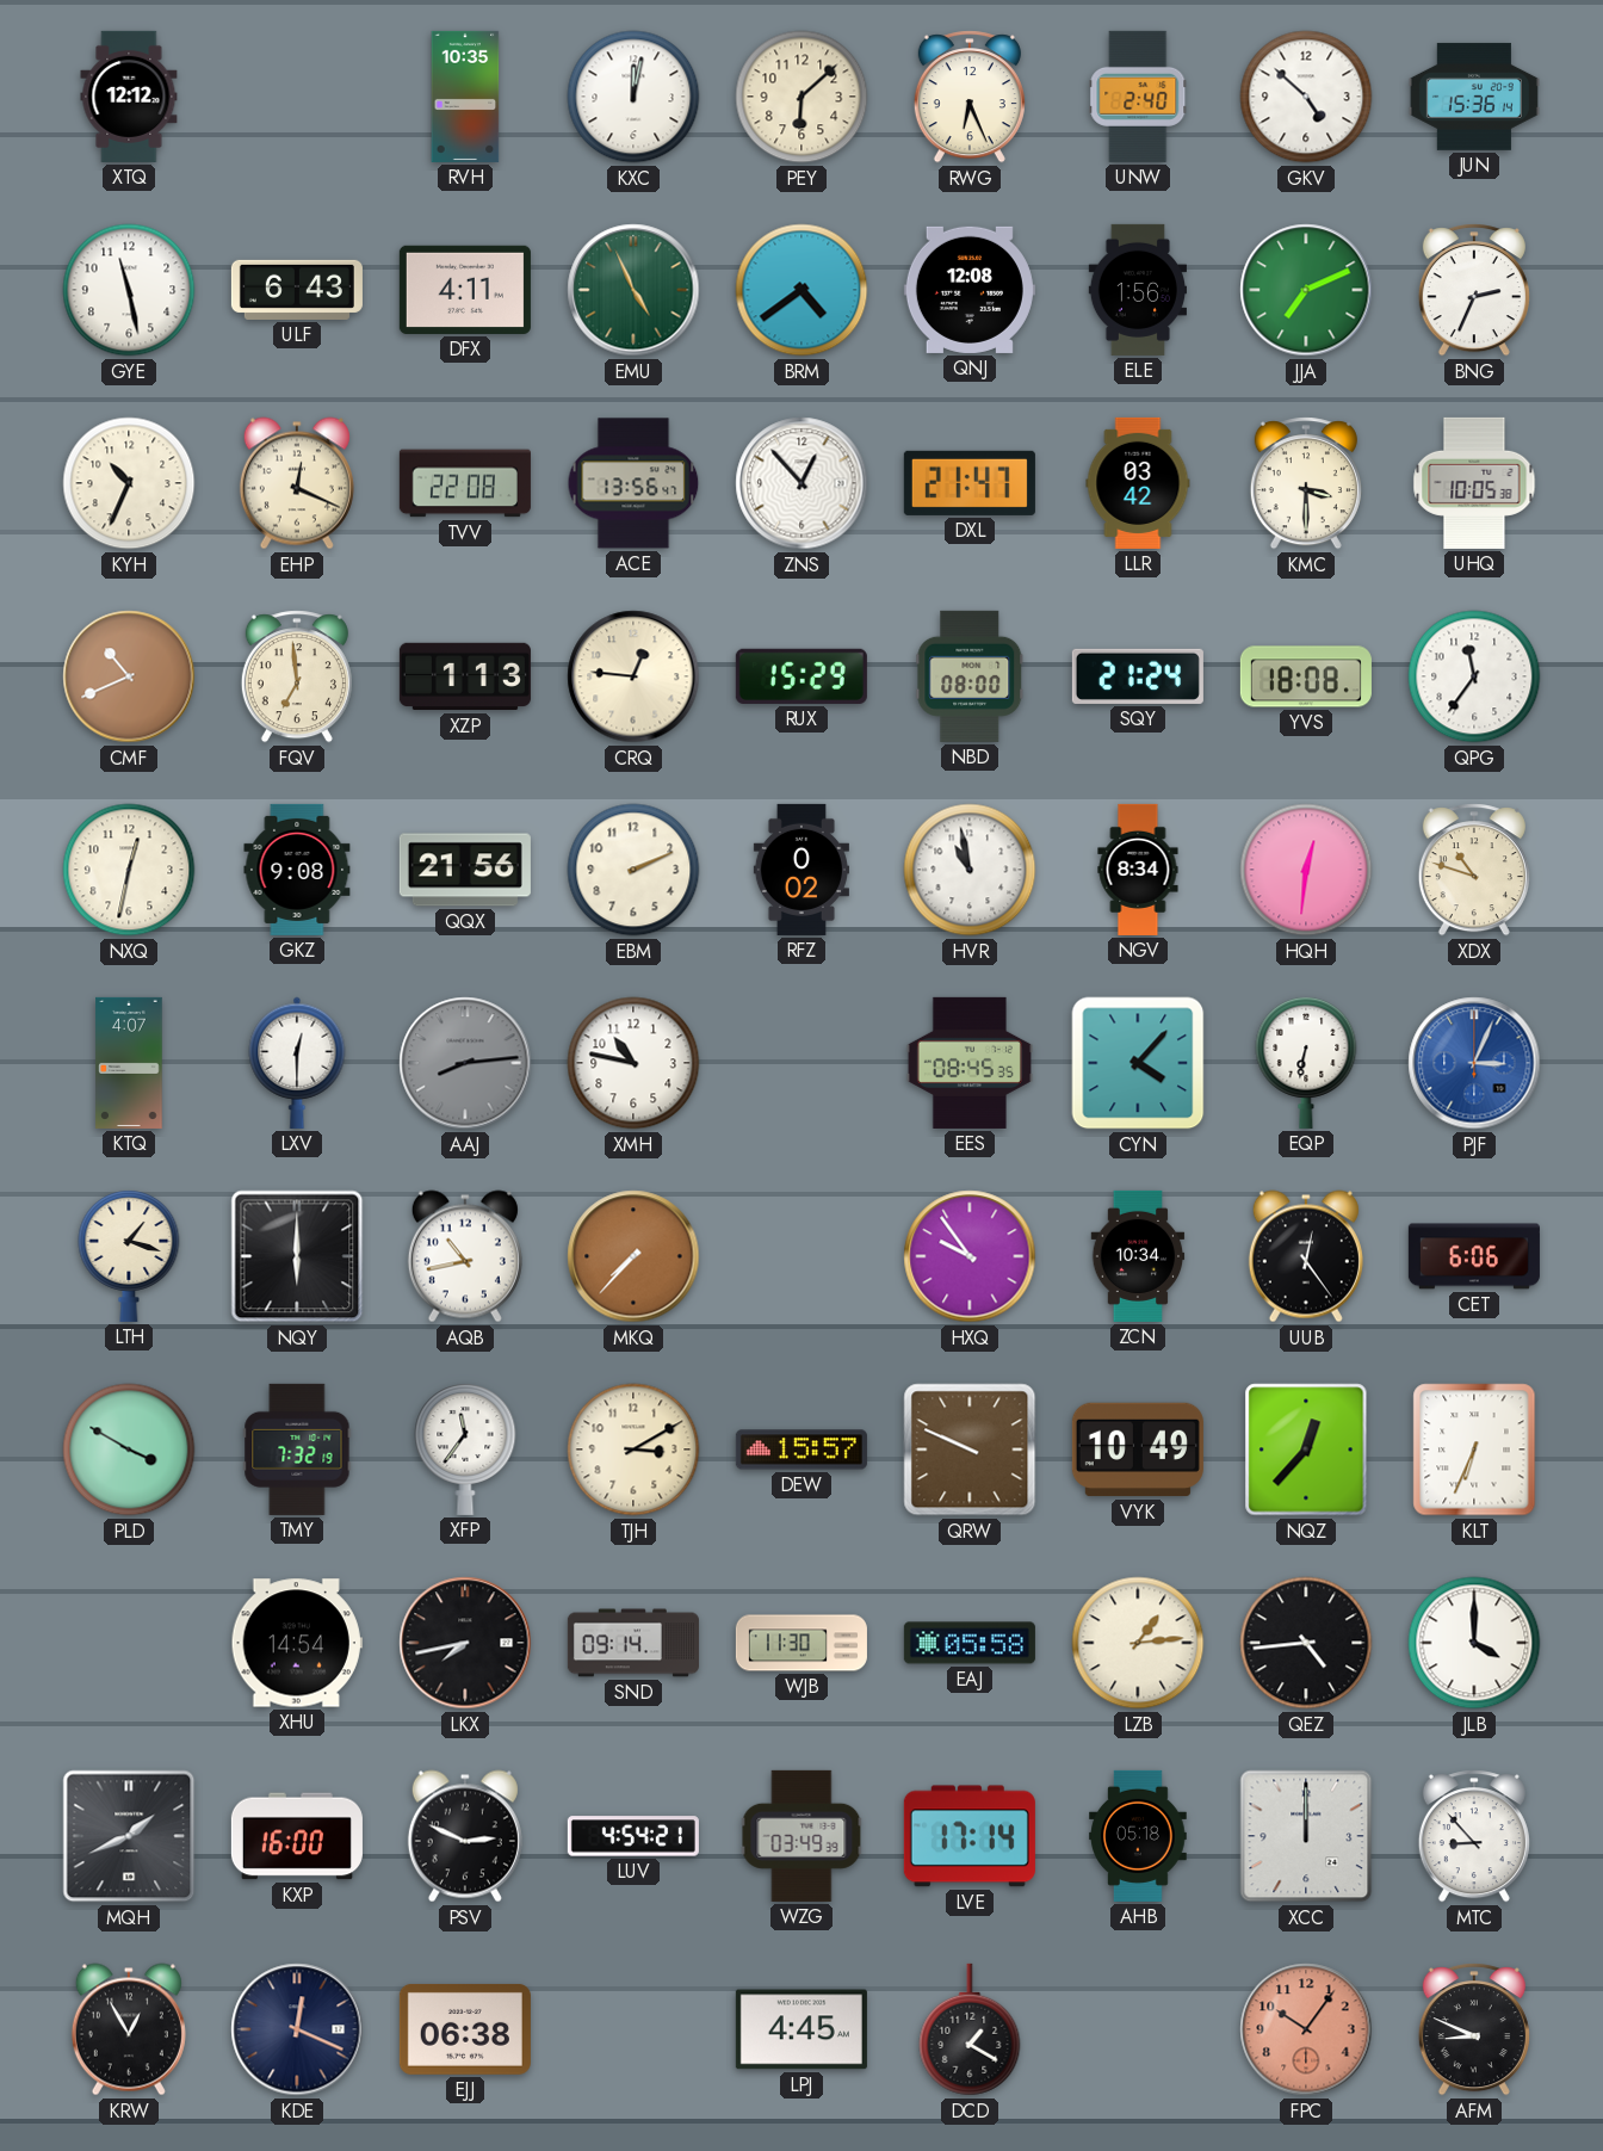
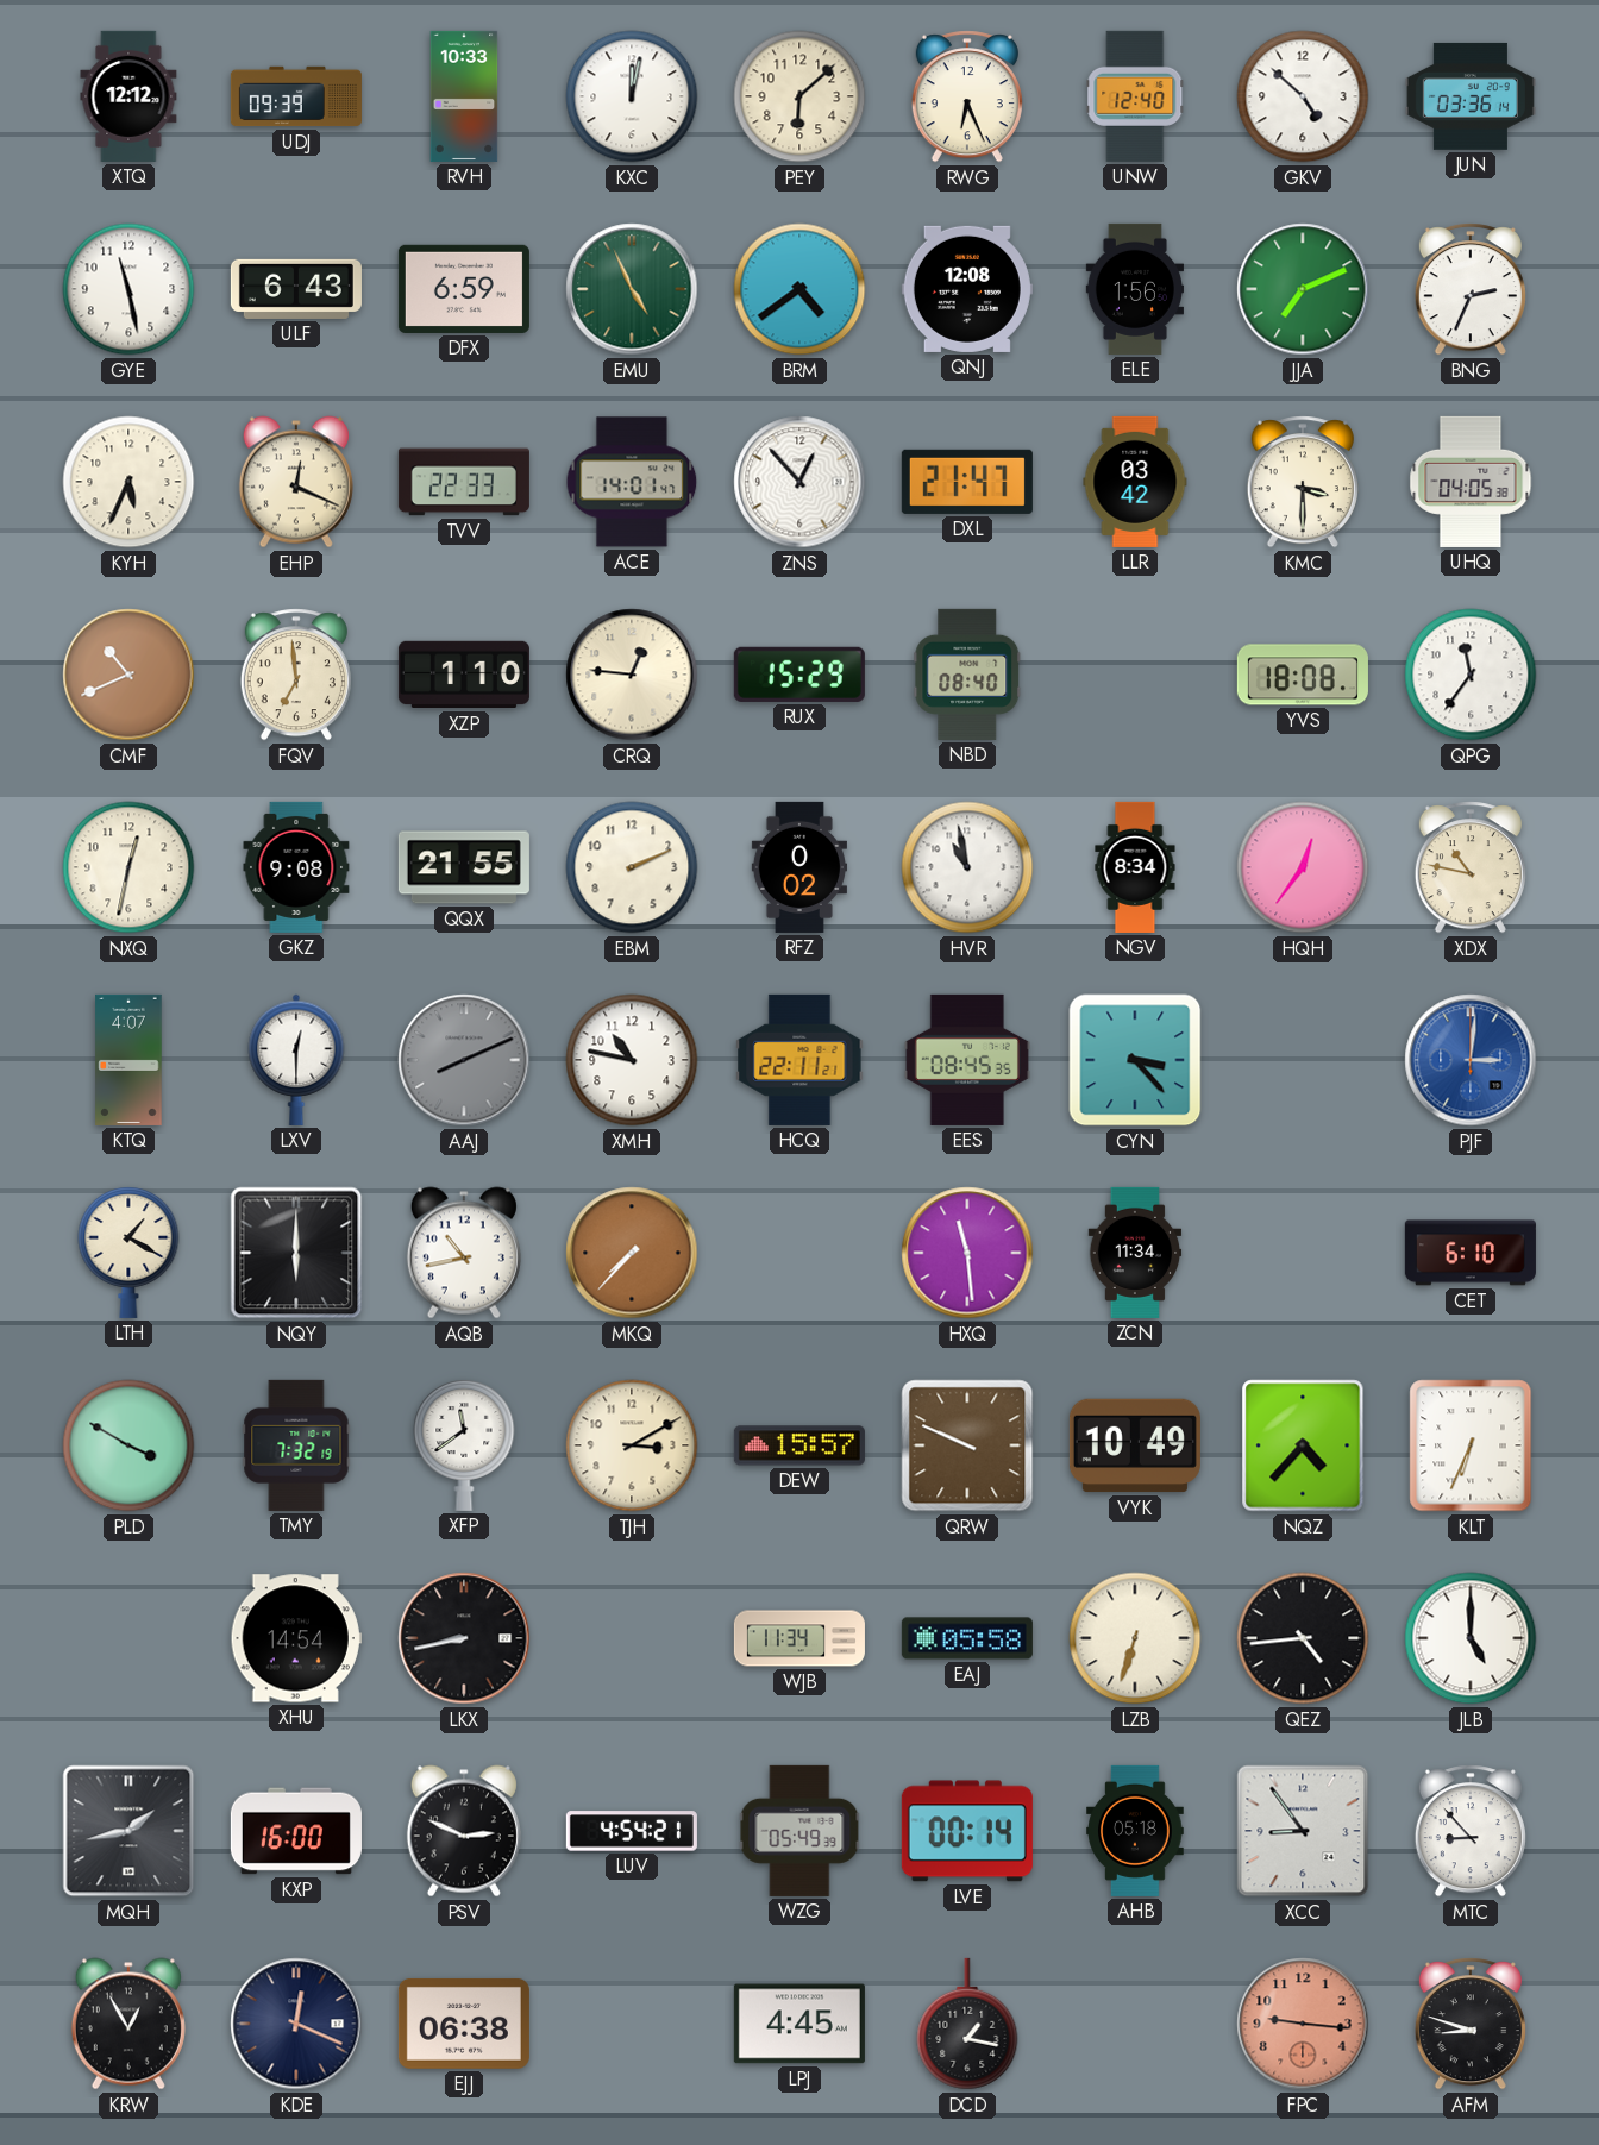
UDJ: none -> 09:39 (296, 96)
RVH: 10:35 -> 10:33 (464, 96)
UNW: 2:40 -> 12:40 (1135, 96)
JUN: 15:36 -> 03:36 (1471, 96)
DFX: 4:11 -> 6:59 (464, 289)
KYH: 10:34 -> 5:34 (128, 482)
TVV: 22:08 -> 22:33 (464, 482)
ACE: 13:56 -> 14:01 (632, 482)
UHQ: 10:05 -> 04:05 (1471, 482)
XZP: 1:13 -> 1:10 (464, 675)
NBD: 08:00 -> 08:40 (967, 675)
SQY: 21:24 -> none (1138, 676)
QQX: 21:56 -> 21:55 (464, 867)
HQH: 12:31 -> 12:36 (1303, 867)
XDX: 10:48 -> 10:47 (1471, 867)
AAJ: 8:14 -> 8:11 (464, 1060)
HCQ: none -> 22:11 (799, 1060)
CYN: 4:07 -> 3:23 (1135, 1060)
EQP: 6:32 -> none (1306, 1063)
PJF: 3:04 -> 3:01 (1471, 1060)
LTH: 1:18 -> 1:20 (128, 1253)
HXQ: 9:54 -> 11:29 (967, 1253)
ZCN: 10:34 -> 11:34 (1135, 1253)
UUB: 12:24 -> none (1306, 1256)
CET: 6:06 -> 6:10 (1471, 1253)
XFP: 11:36 -> 11:39 (464, 1445)
NQZ: 12:37 -> 4:37 (1303, 1445)
LKX: 7:43 -> 8:43 (464, 1638)
SND: 09:14 -> none (633, 1643)
WJB: 11:30 -> 11:34 (799, 1638)
LZB: 1:14 -> 6:33 (1135, 1638)
JLB: 4:00 -> 5:00 (1471, 1638)
MQH: 1:41 -> 1:43 (128, 1831)
WZG: 03:49 -> 05:49 (799, 1831)
LVE: 17:14 -> 00:14 (967, 1831)
XCC: 12:00 -> 8:54 (1303, 1831)
DCD: 1:20 -> 1:17 (967, 2024)
FPC: 10:06 -> 9:16 (1303, 2024)
AFM: 8:49 -> 8:48 (1471, 2024)
